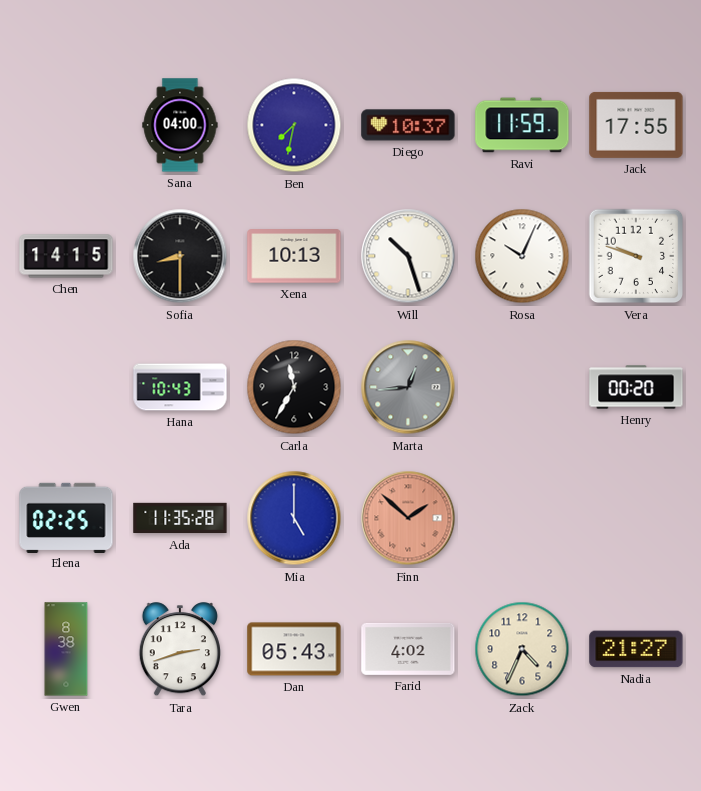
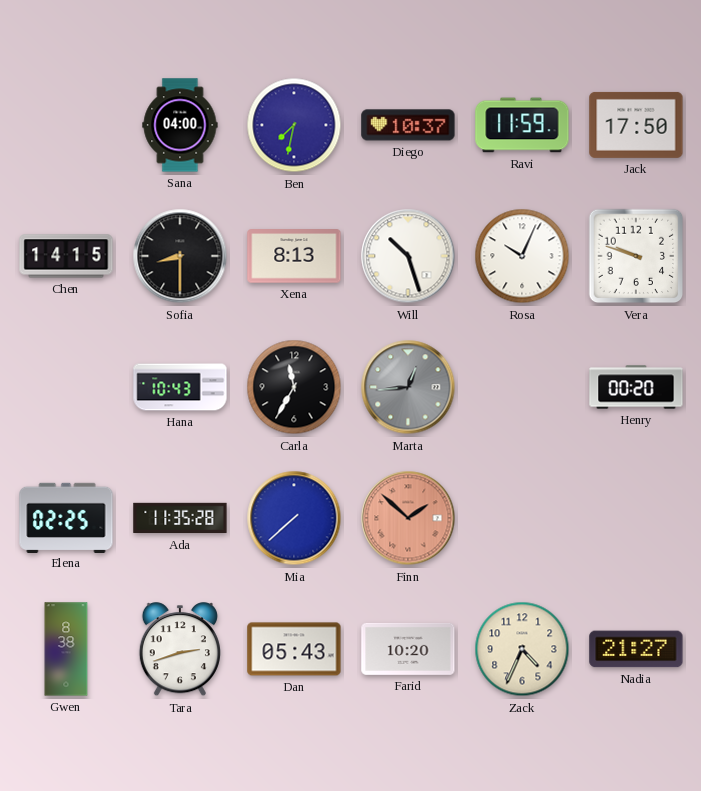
Jack: 17:55 -> 17:50 (636, 125)
Xena: 10:13 -> 8:13 (294, 256)
Mia: 5:00 -> 7:38 (294, 518)
Farid: 4:02 -> 10:20 (408, 649)
